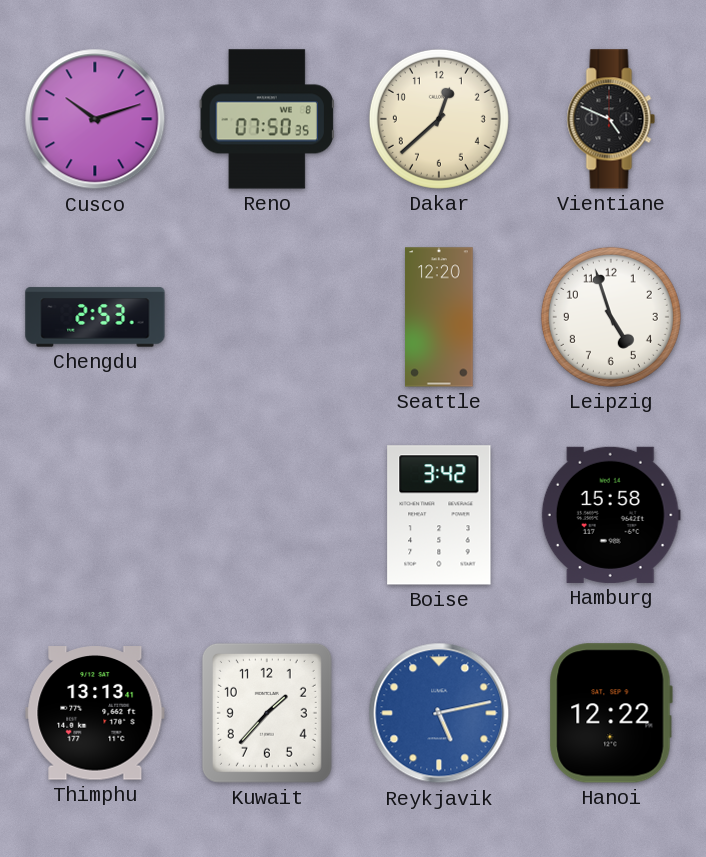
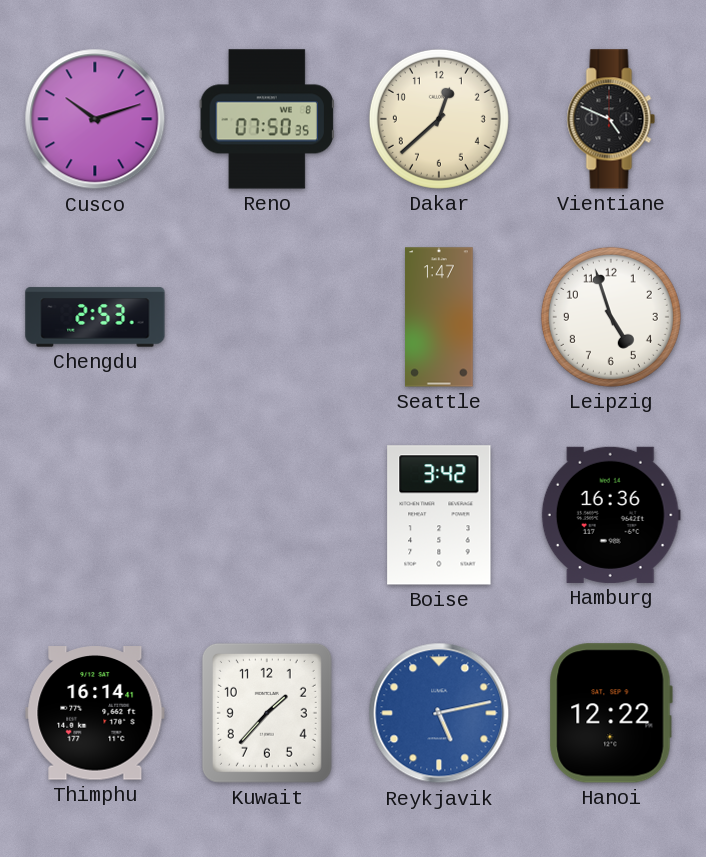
Seattle: 12:20 -> 1:47 (439, 317)
Hamburg: 15:58 -> 16:36 (611, 515)
Thimphu: 13:13 -> 16:14 (95, 713)
